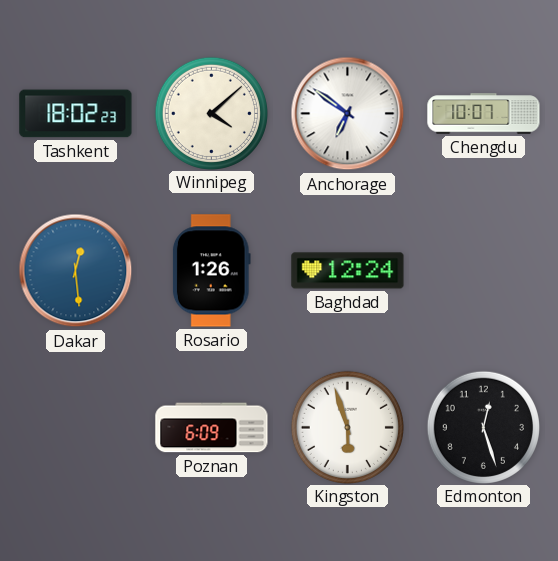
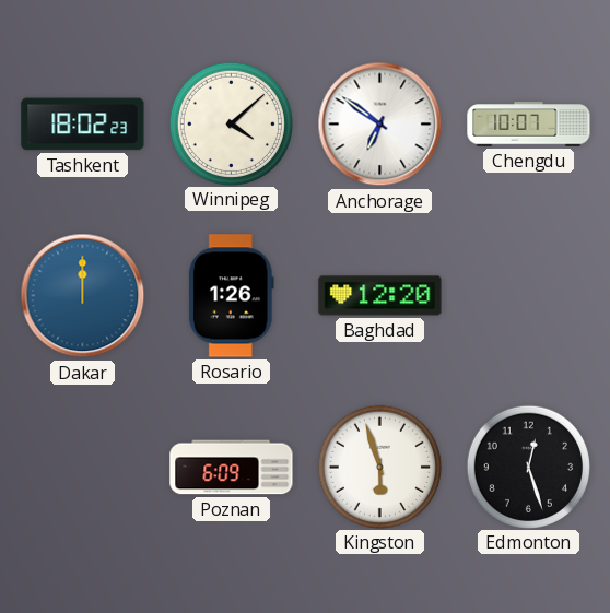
Dakar: 12:29 -> 12:00 (83, 296)
Baghdad: 12:24 -> 12:20 (380, 296)
